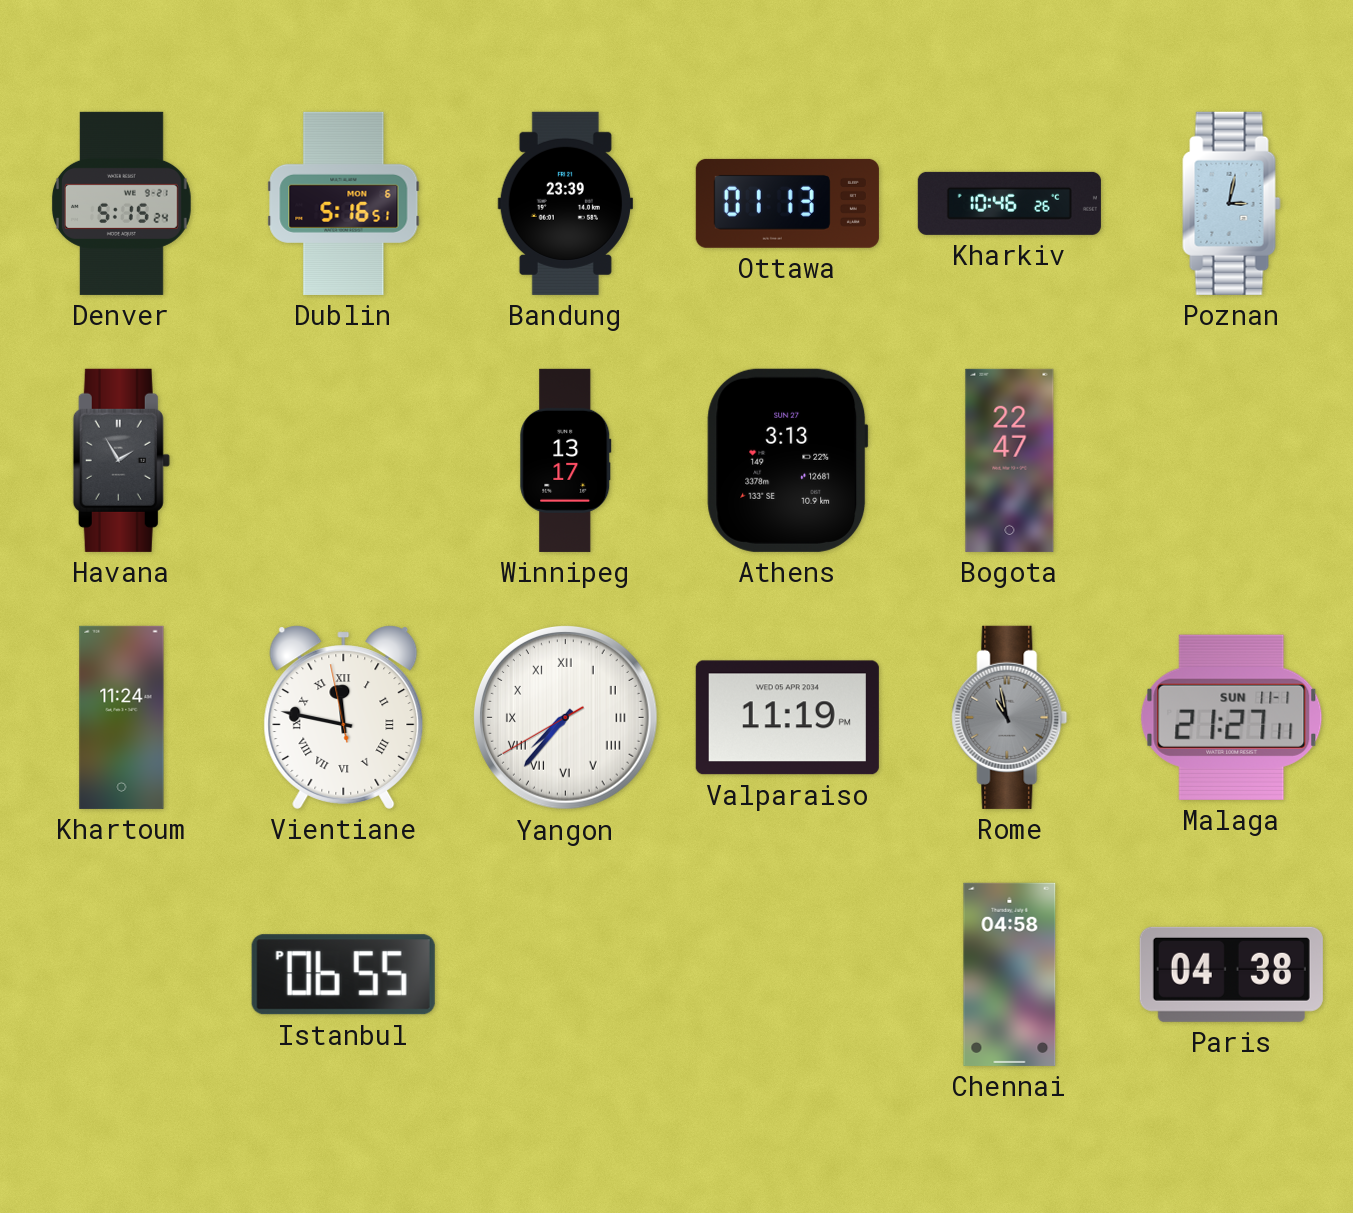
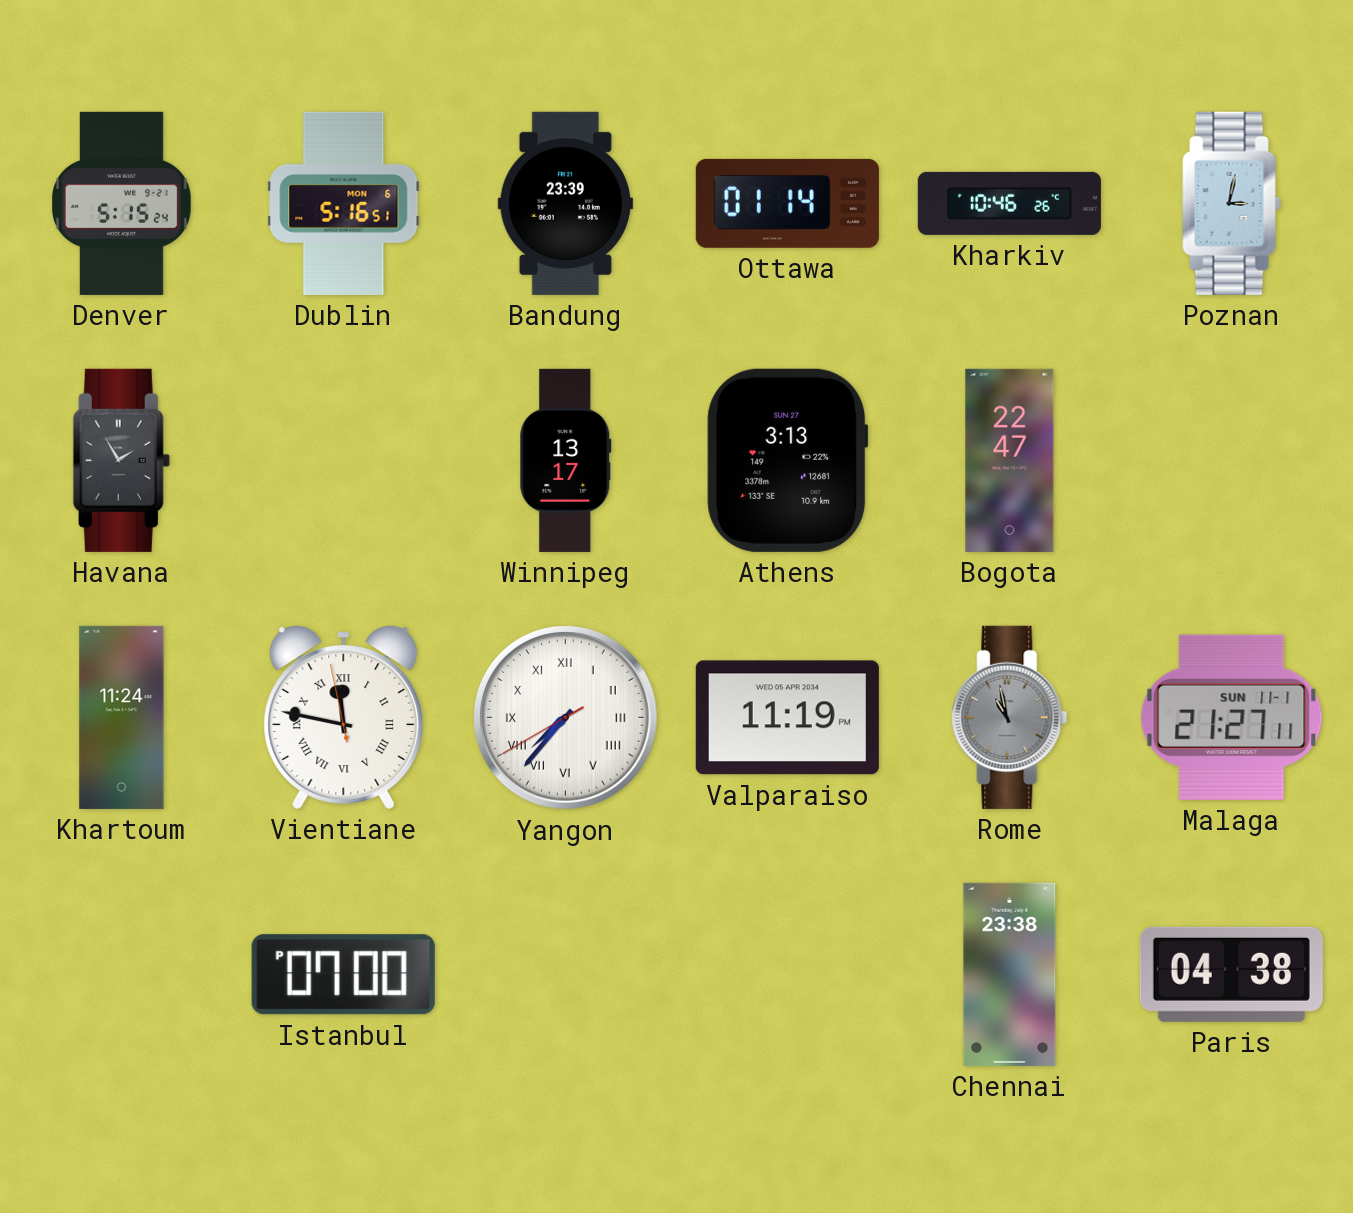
Ottawa: 01:13 -> 01:14 (787, 203)
Istanbul: 06:55 -> 07:00 (343, 975)
Chennai: 04:58 -> 23:38 (1010, 974)
